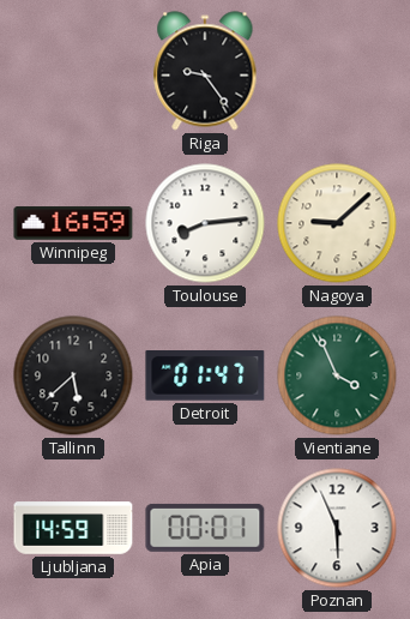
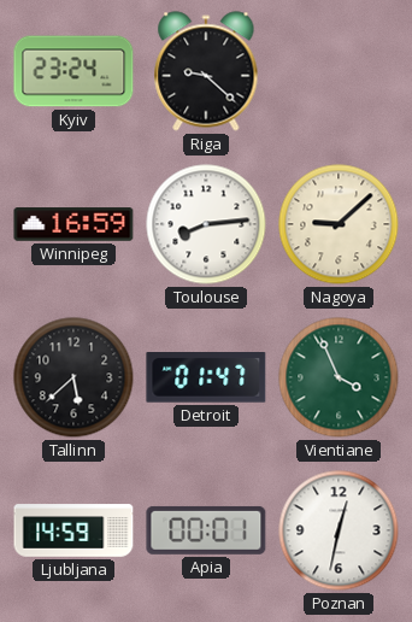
Kyiv: none -> 23:24 (73, 71)
Riga: 9:24 -> 9:22 (206, 71)
Poznan: 5:56 -> 12:32 (339, 530)
